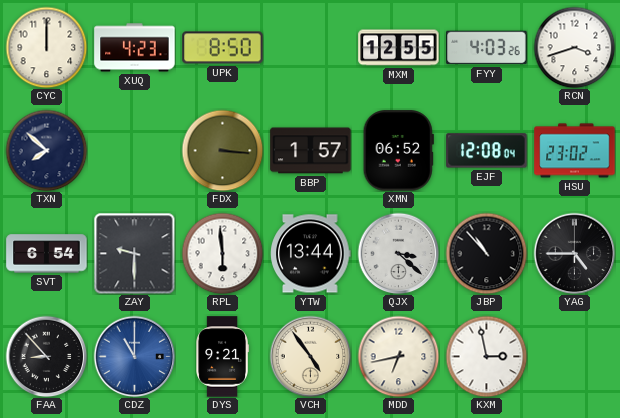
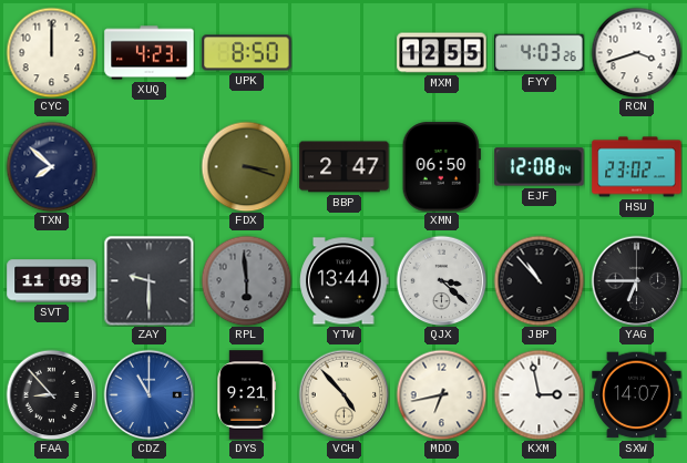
FDX: 3:16 -> 3:18 (246, 166)
BBP: 1:57 -> 2:47 (345, 167)
XMN: 06:52 -> 06:50 (441, 167)
SVT: 6:54 -> 11:09 (52, 281)
RPL dial: white -> grey (246, 280)
YAG: 4:45 -> 6:45 (636, 280)
VCH: 4:54 -> 4:53 (343, 394)
SXW: none -> 14:07 (637, 395)
